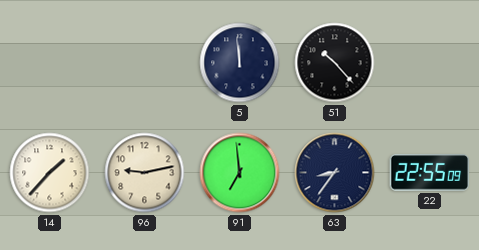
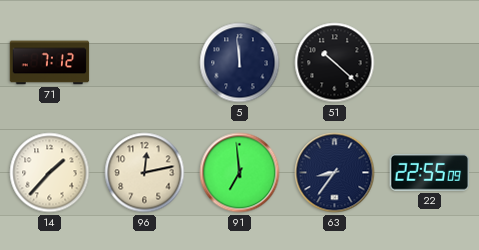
71: none -> 7:12 (50, 63)
51: 10:23 -> 10:22 (335, 63)
96: 9:13 -> 12:13 (145, 173)
